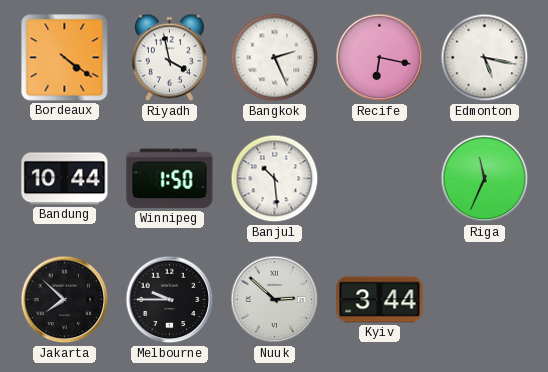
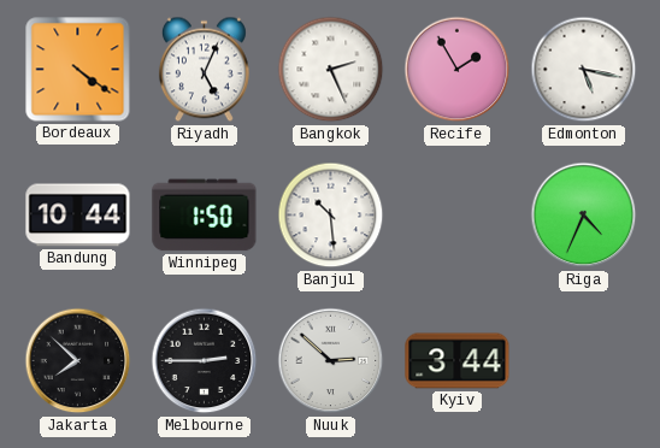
Riyadh: 3:58 -> 5:04 (204, 70)
Recife: 6:17 -> 1:55 (458, 70)
Riga: 11:34 -> 4:34 (584, 216)
Melbourne: 9:45 -> 2:45 (205, 361)
